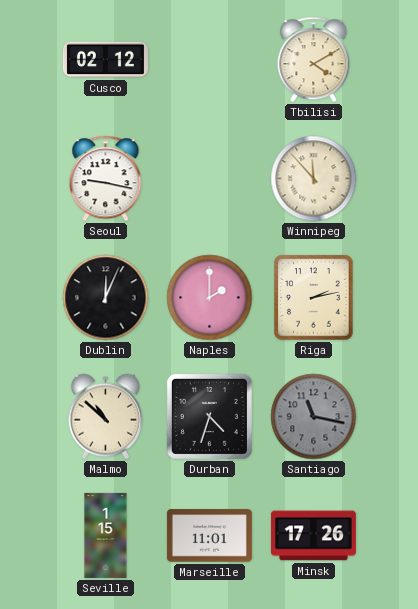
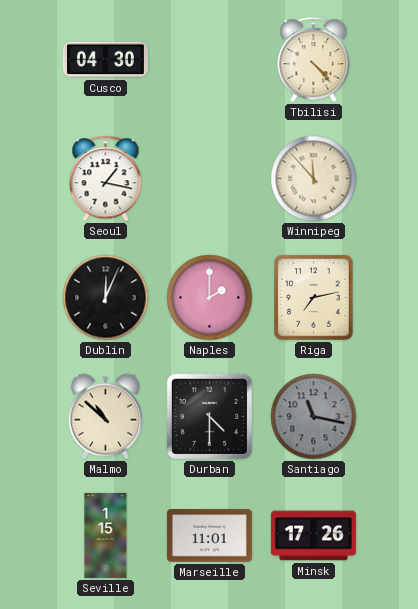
Cusco: 02:12 -> 04:30 (105, 60)
Tbilisi: 4:10 -> 4:23 (314, 60)
Seoul: 9:17 -> 1:17 (106, 179)
Riga: 2:13 -> 7:13 (314, 298)
Durban: 4:33 -> 4:30 (209, 416)
